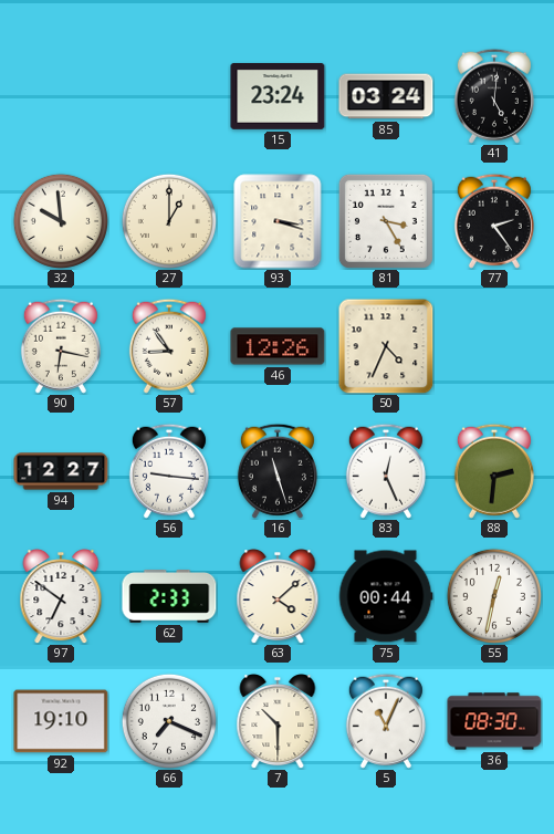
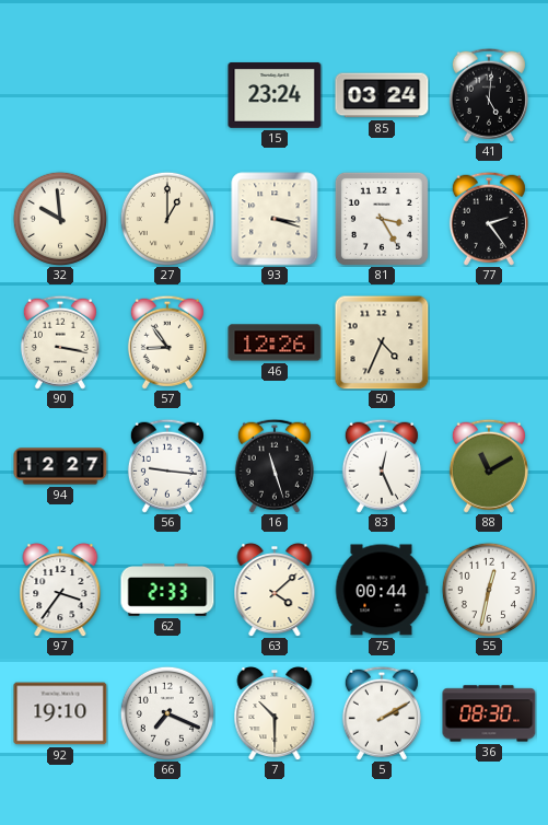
90: 6:17 -> 3:17 (60, 342)
88: 2:31 -> 11:10 (489, 466)
97: 6:51 -> 3:36 (60, 591)
5: 11:04 -> 2:10 (382, 713)
